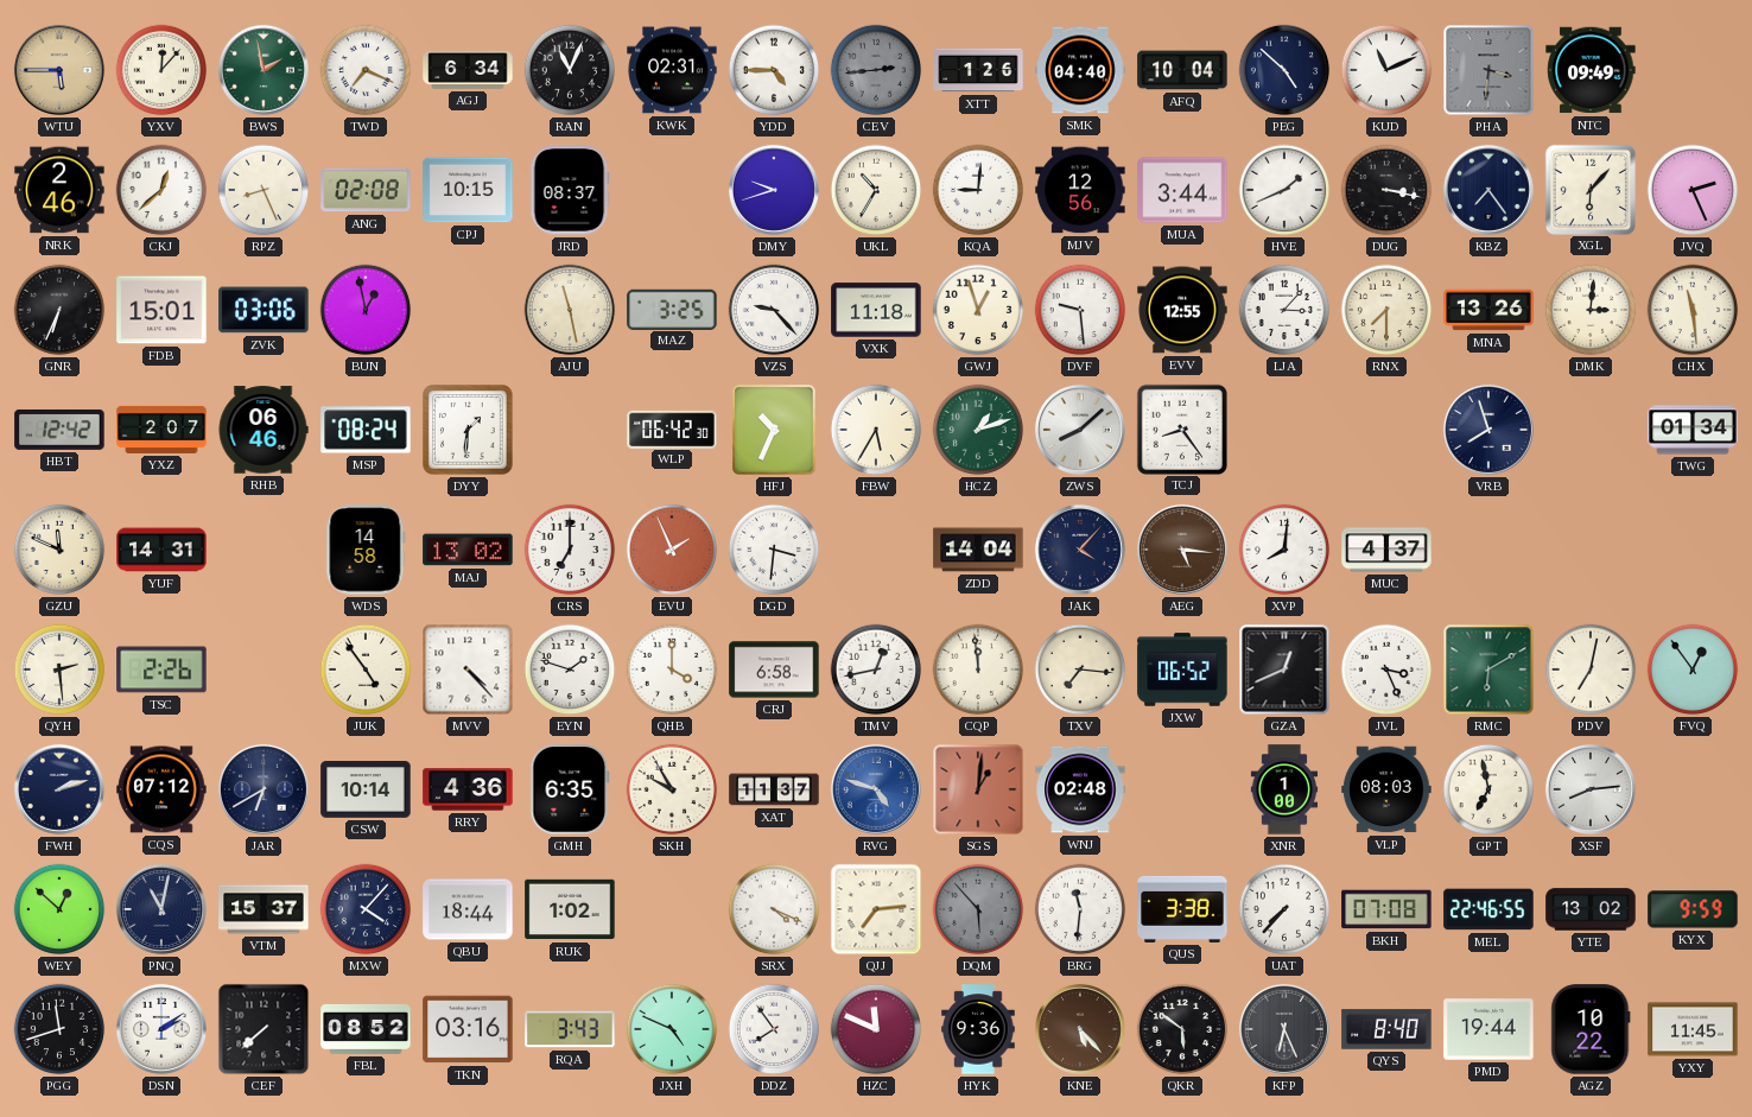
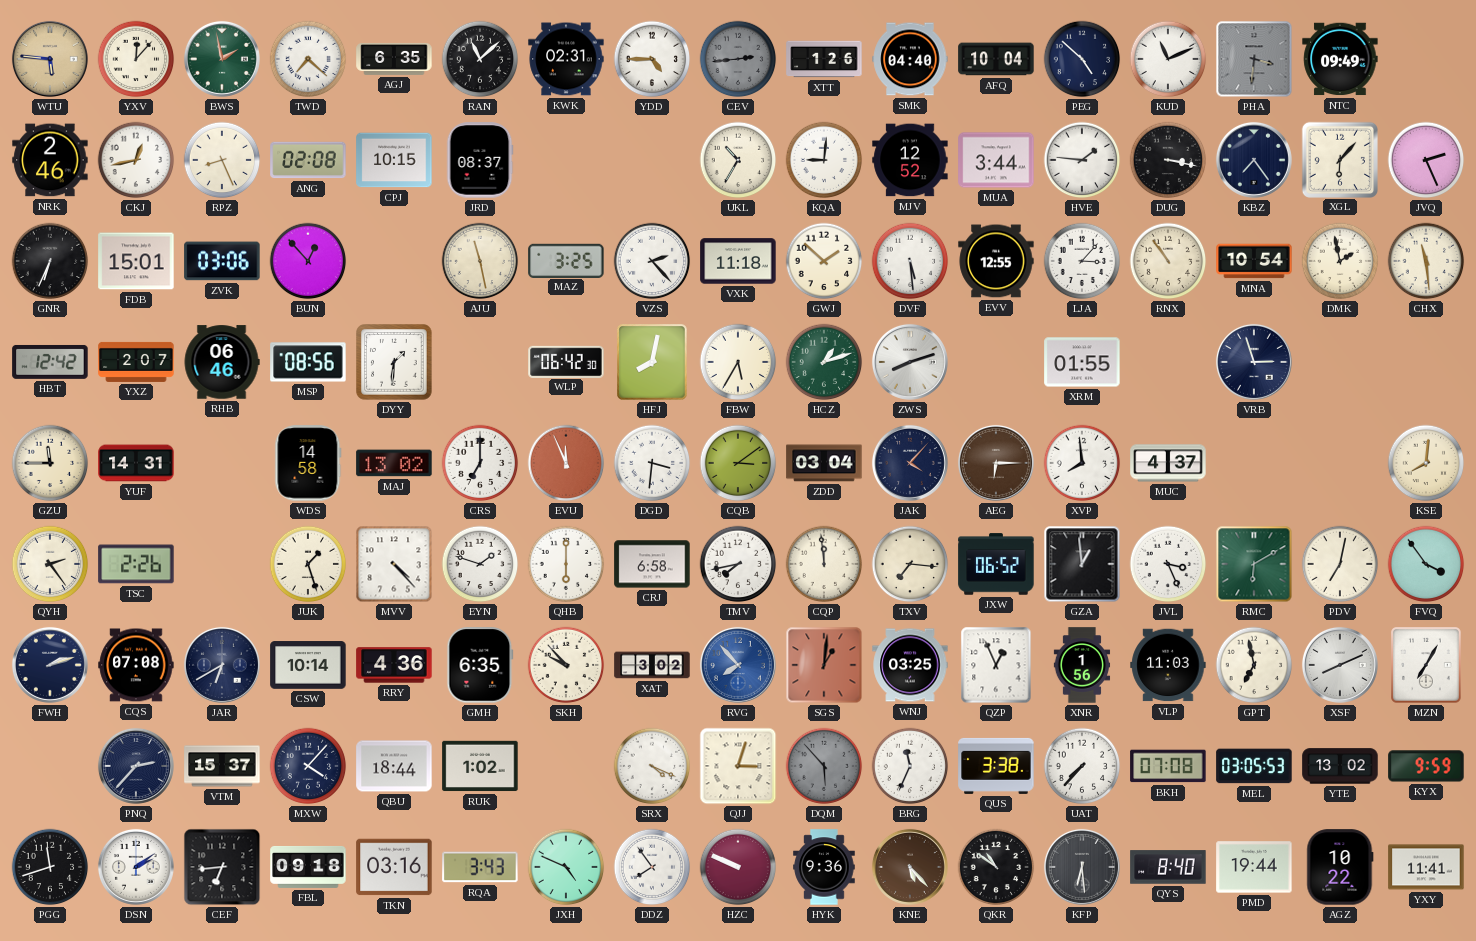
WTU: 5:45 -> 5:46 (50, 59)
TWD: 7:19 -> 7:22 (308, 59)
AGJ: 6:34 -> 6:35 (394, 59)
RAN: 11:04 -> 11:08 (480, 59)
CKJ: 12:38 -> 12:43 (136, 160)
DMY: 9:42 -> none (774, 190)
MJV: 12:56 -> 12:52 (910, 160)
HVE: 1:41 -> 1:46 (1082, 160)
BUN: 12:58 -> 12:53 (308, 261)
VZS: 9:23 -> 2:23 (652, 261)
GWJ: 12:57 -> 1:52 (824, 261)
DVF: 9:29 -> 5:29 (910, 261)
RNX: 7:30 -> 10:54 (1168, 261)
MNA: 13:26 -> 10:54 (1254, 261)
DMK: 3:01 -> 1:58 (1340, 261)
MSP: 08:24 -> 08:56 (308, 362)
HFJ: 10:34 -> 8:02 (653, 363)
ZWS: 8:08 -> 8:12 (910, 362)
TCJ: 8:24 -> none (1181, 429)
XRM: none -> 01:55 (1082, 362)
VRB: 7:57 -> 2:57 (1254, 362)
TWG: 01:34 -> none (1693, 430)
GZU: 11:49 -> 11:45 (50, 463)
EVU: 1:56 -> 11:56 (566, 463)
CQB: none -> 3:09 (738, 463)
ZDD: 14:04 -> 03:04 (824, 463)
AEG: 5:16 -> 6:15 (996, 463)
XVP: 8:01 -> 7:59 (1082, 463)
KSE: none -> 8:01 (1426, 463)
QYH: 2:29 -> 2:24 (50, 564)
JUK: 4:54 -> 1:27 (308, 564)
QHB: 4:00 -> 6:00 (566, 564)
TMV: 12:43 -> 7:43 (738, 564)
GZA: 12:41 -> 12:59 (1082, 564)
FVQ: 12:54 -> 3:54 (1426, 564)
CQS: 07:12 -> 07:08 (136, 665)
SKH: 9:55 -> 9:53 (566, 665)
XAT: 11:37 -> 3:02 (652, 665)
RVG: 4:48 -> 7:53 (738, 665)
WNJ: 02:48 -> 03:25 (910, 665)
QZP: none -> 12:56 (996, 665)
XNR: 1:00 -> 1:56 (1082, 665)
VLP: 08:03 -> 11:03 (1168, 665)
XSF: 8:14 -> 8:11 (1340, 665)
MZN: none -> 7:05 (1427, 666)
WEY: 12:52 -> none (59, 909)
PNQ: 11:02 -> 2:37 (136, 766)
QJJ: 7:14 -> 3:03 (738, 766)
BRG: 11:31 -> 11:34 (910, 766)
MEL: 22:46 -> 03:05 (1254, 766)
CEF: 7:38 -> 6:44 (222, 867)
FBL: 08:52 -> 09:18 (308, 867)
HZC: 11:49 -> 9:49 (738, 867)
QKR: 5:51 -> 10:51 (996, 867)
KFP: 6:26 -> 6:29 (1082, 867)
YXY: 11:45 -> 11:41 (1426, 867)
